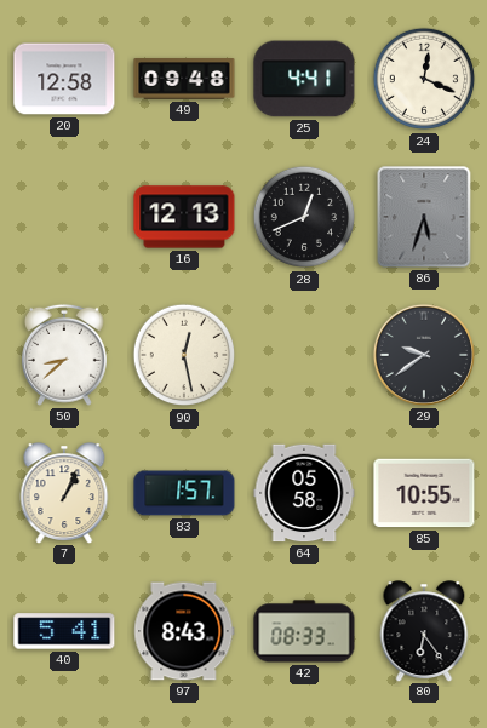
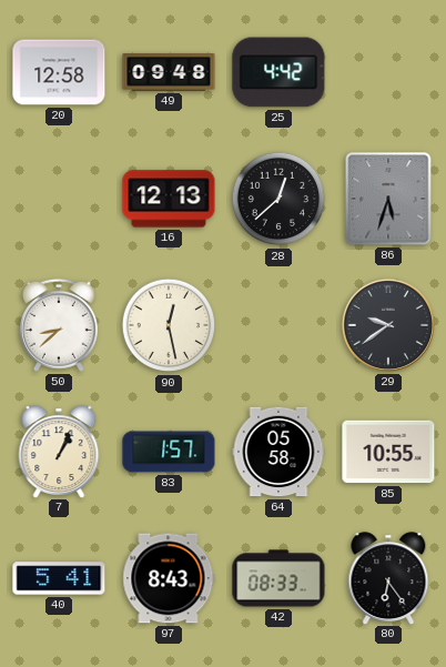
25: 4:41 -> 4:42 (278, 72)
24: 12:19 -> none (424, 79)
28: 12:41 -> 12:38 (278, 199)
